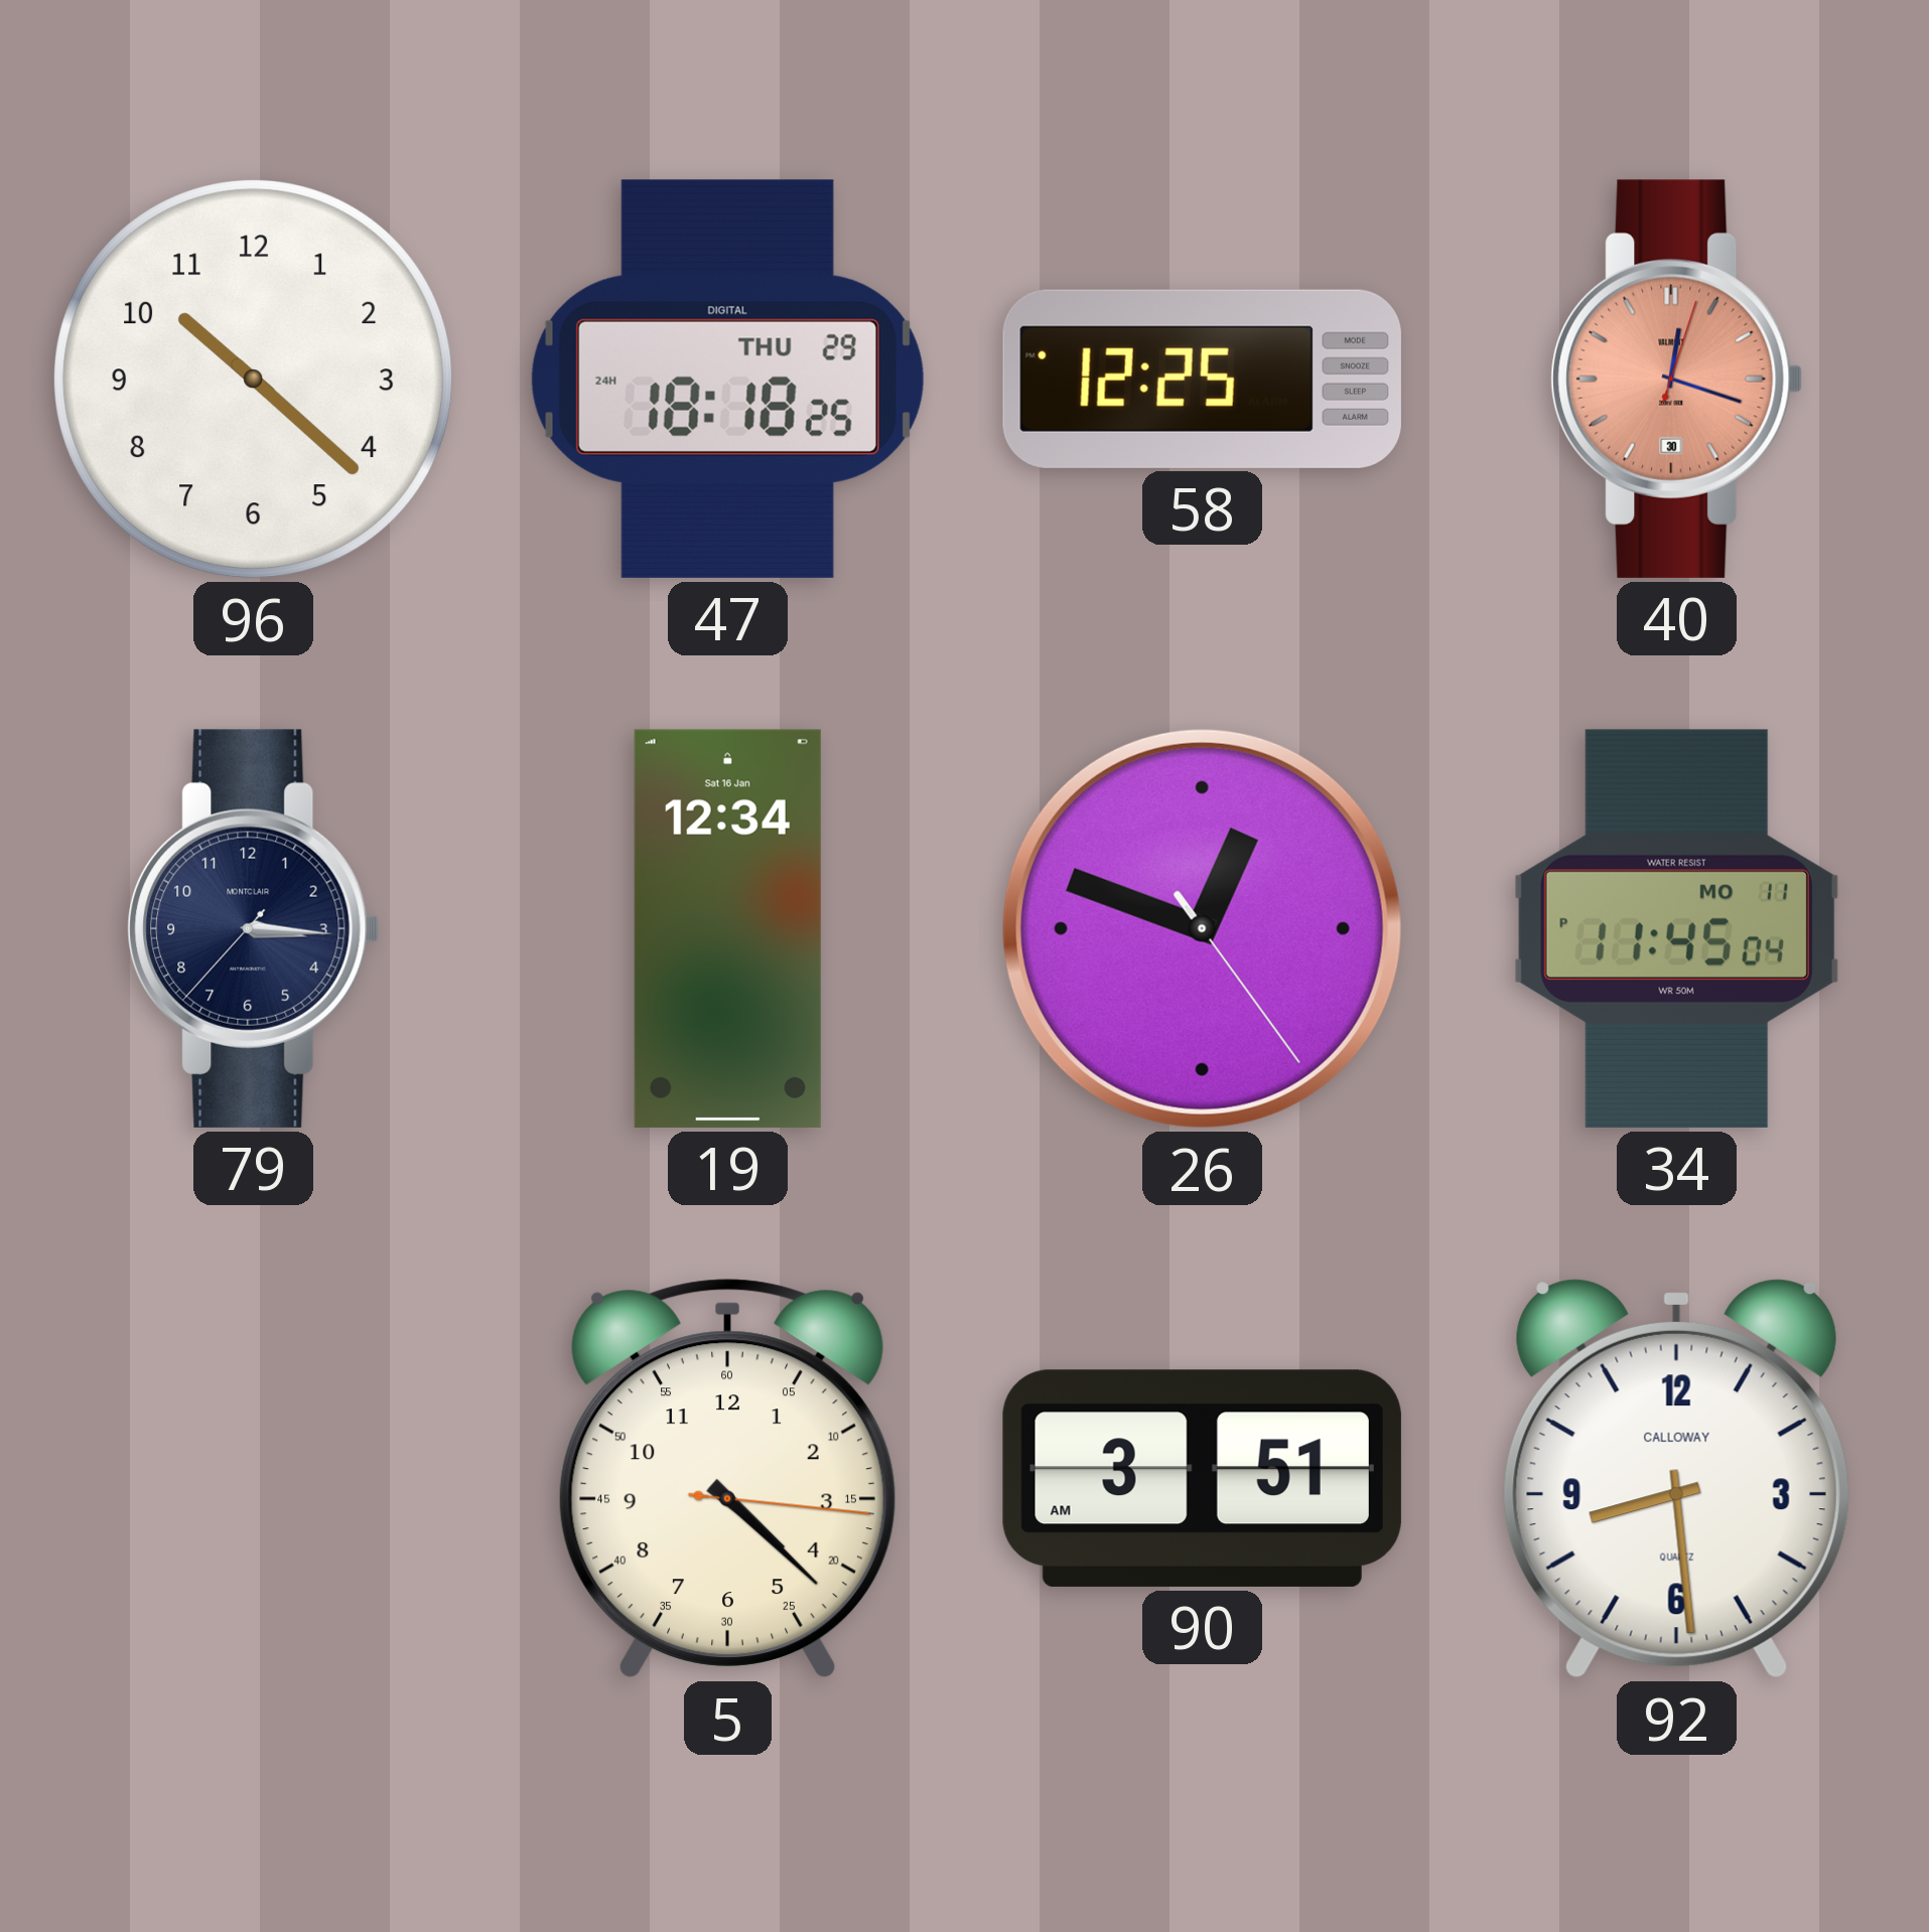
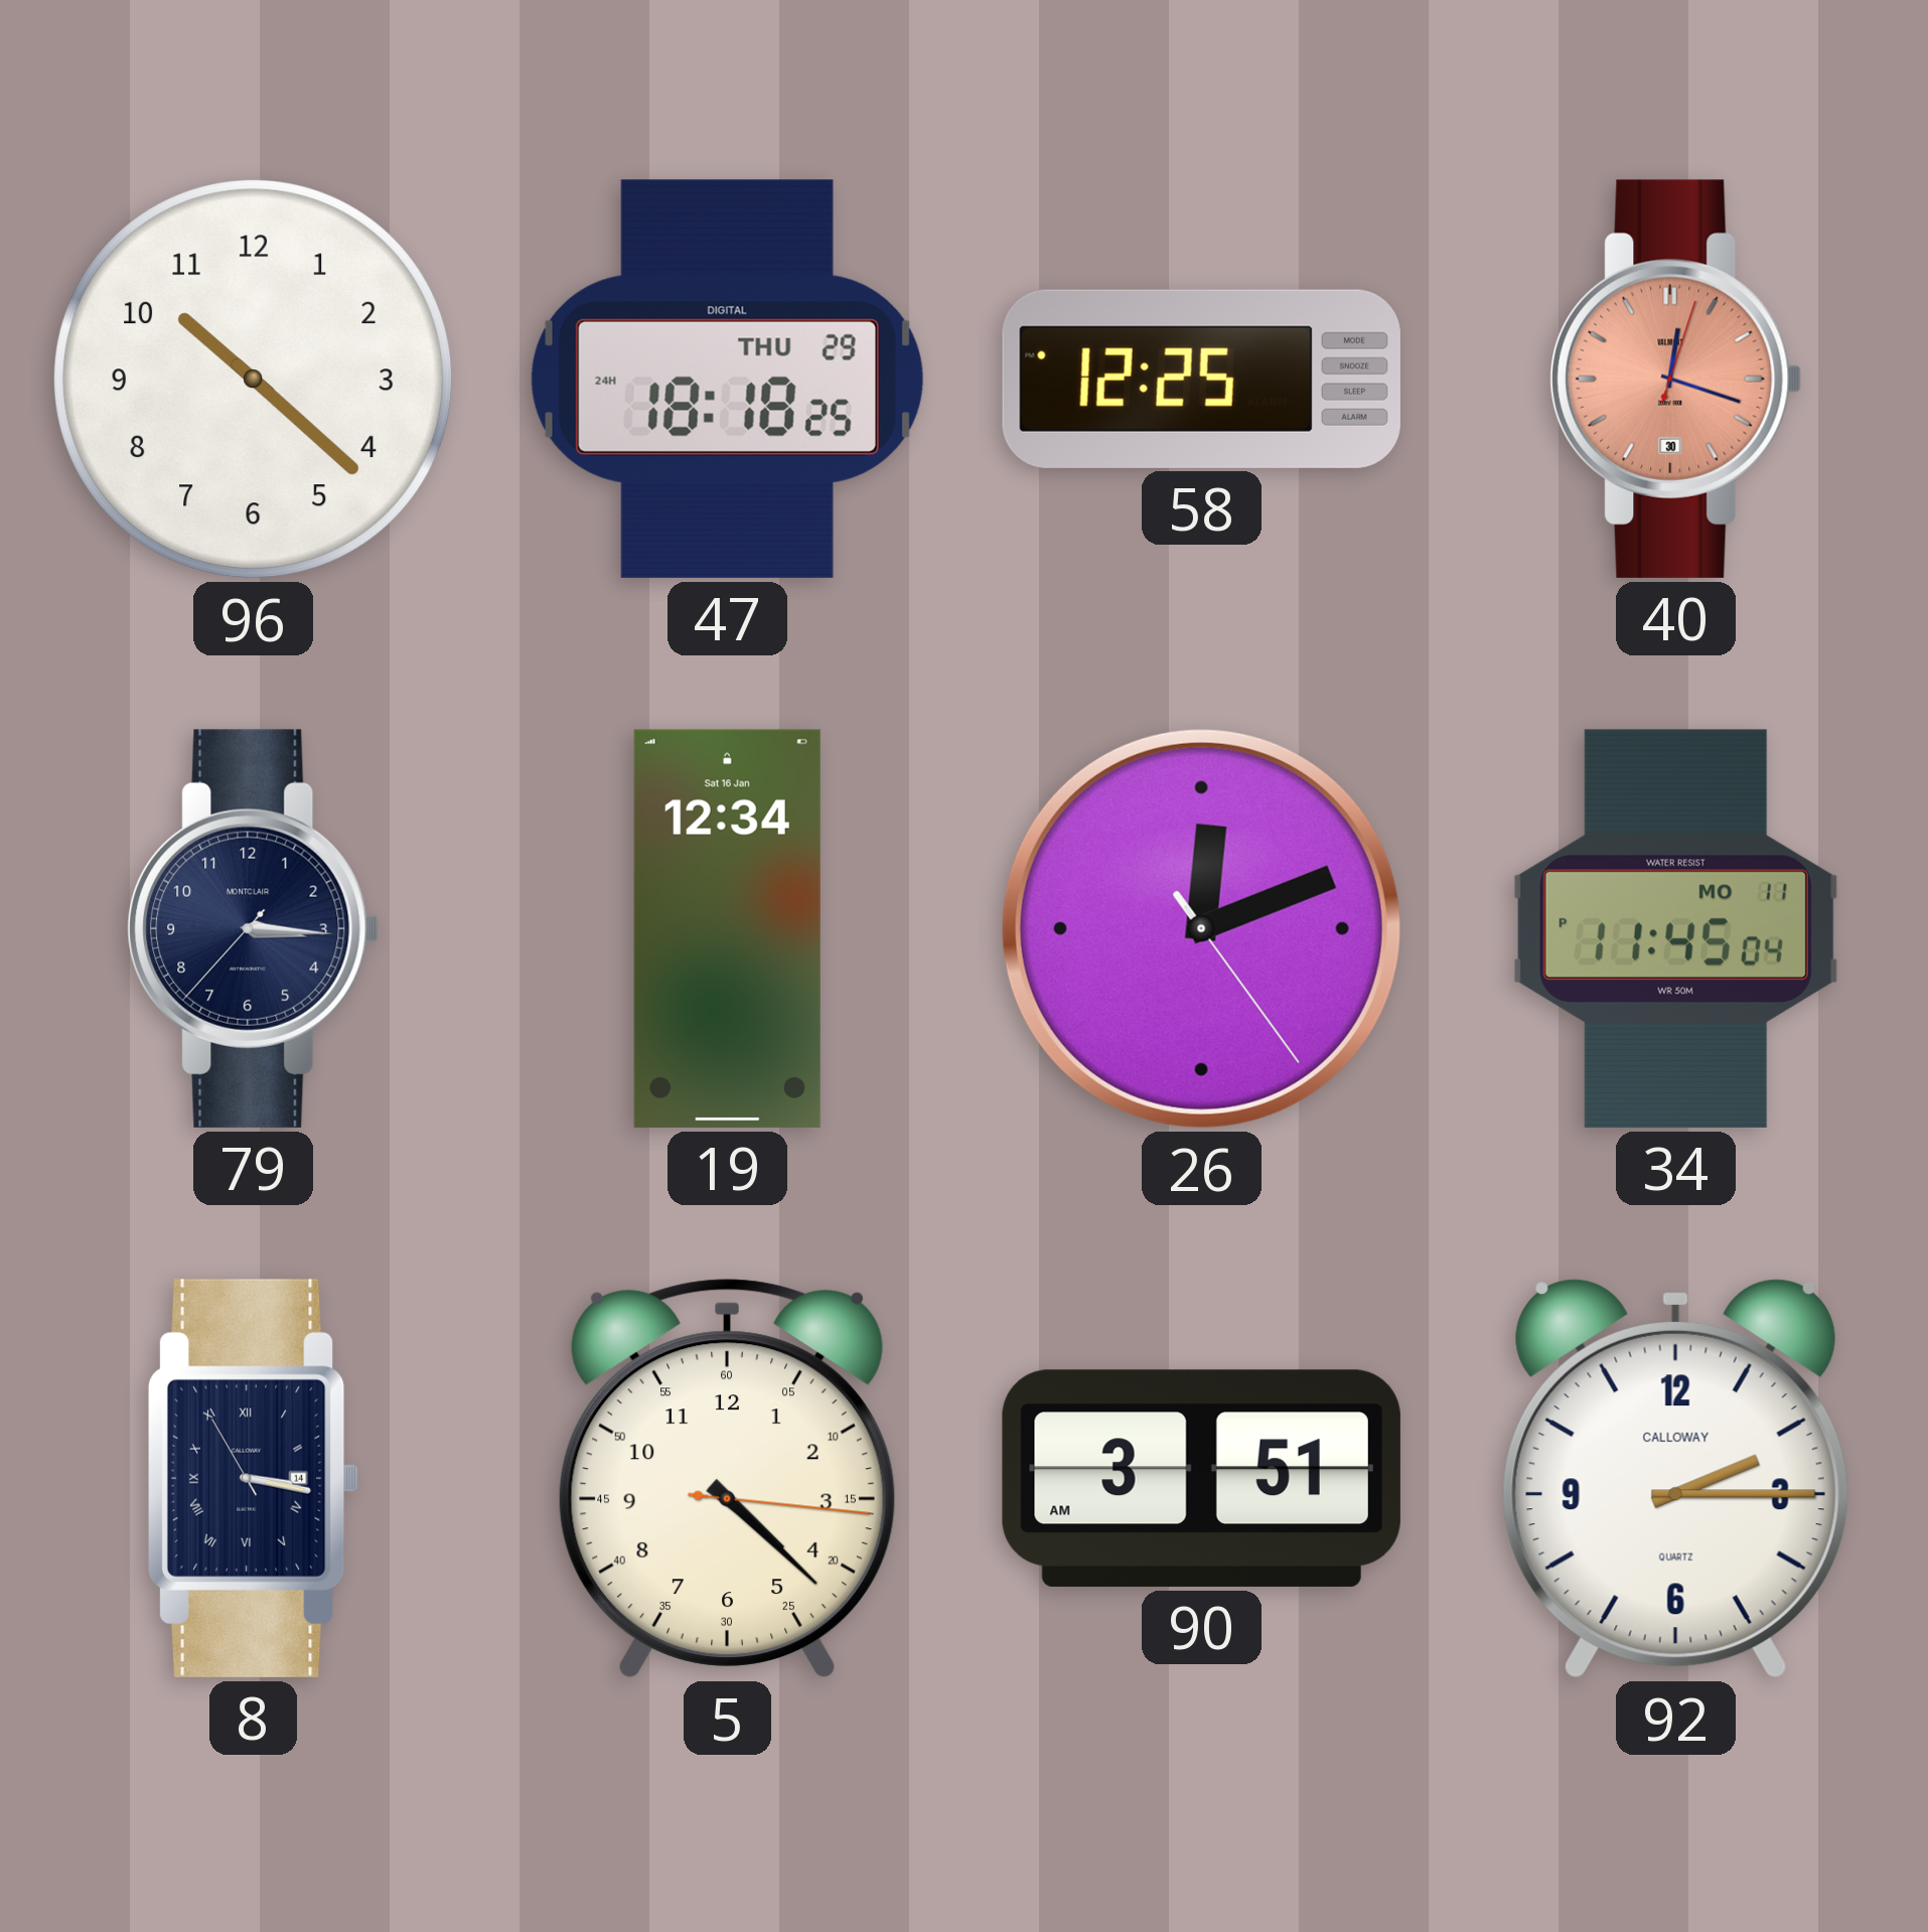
26: 12:48 -> 12:11 (1201, 928)
8: none -> 3:16 (253, 1478)
92: 8:29 -> 2:15 (1675, 1479)
